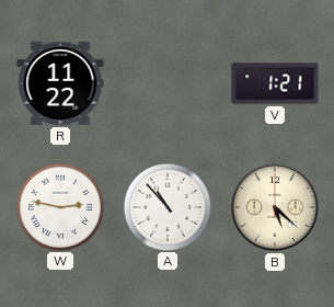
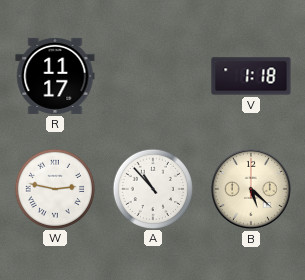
R: 11:22 -> 11:17 (55, 76)
V: 1:21 -> 1:18 (251, 76)
